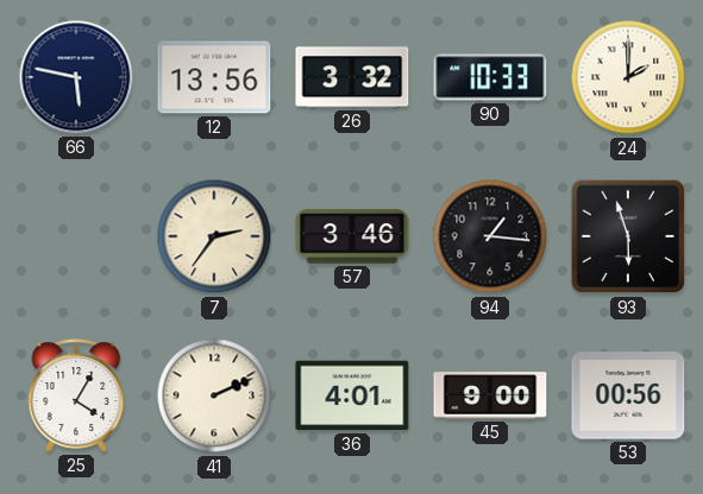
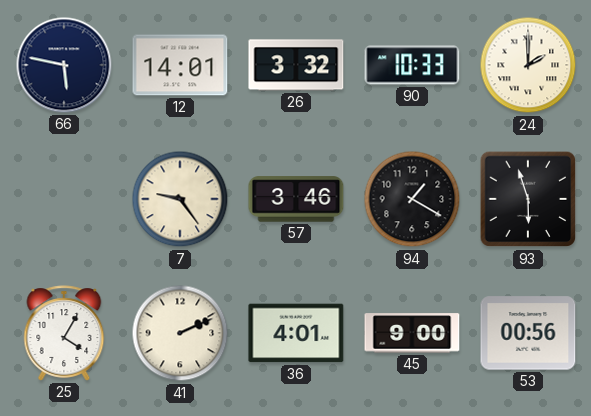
12: 13:56 -> 14:01 (180, 65)
7: 2:36 -> 9:24 (180, 199)
94: 1:16 -> 1:20 (412, 199)
